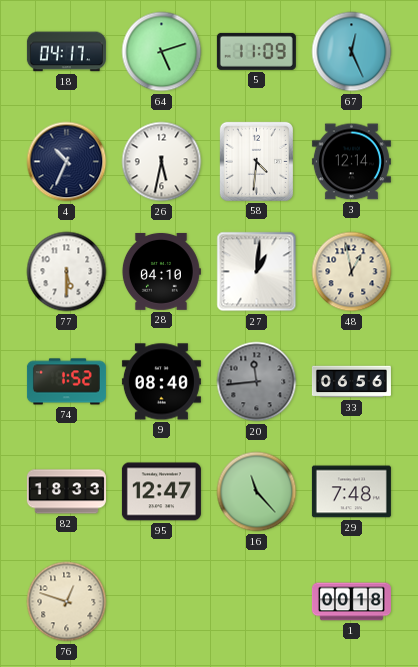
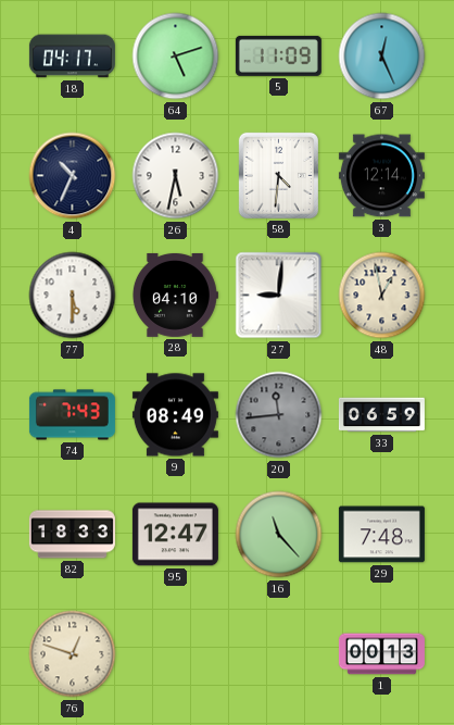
27: 1:01 -> 9:01 (279, 296)
74: 1:52 -> 7:43 (72, 415)
9: 08:40 -> 08:49 (175, 415)
33: 06:56 -> 06:59 (381, 415)
1: 00:18 -> 00:13 (381, 654)
